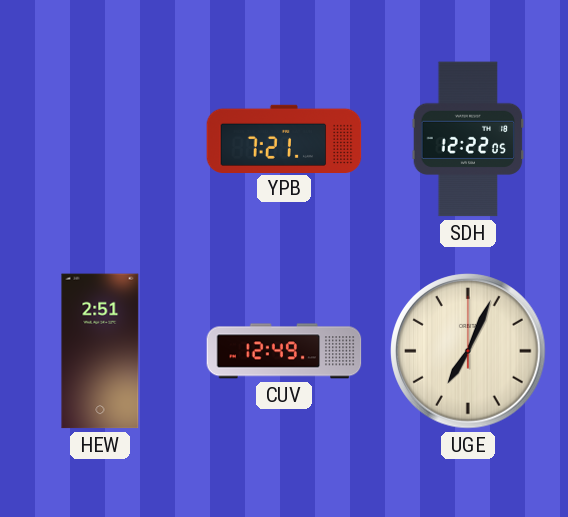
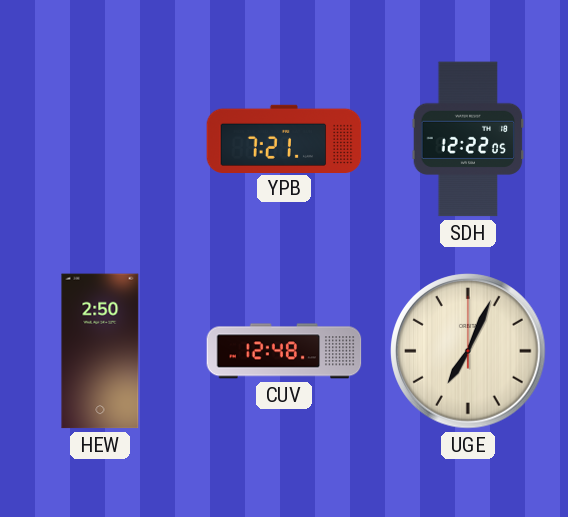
HEW: 2:51 -> 2:50 (100, 351)
CUV: 12:49 -> 12:48 (284, 351)
